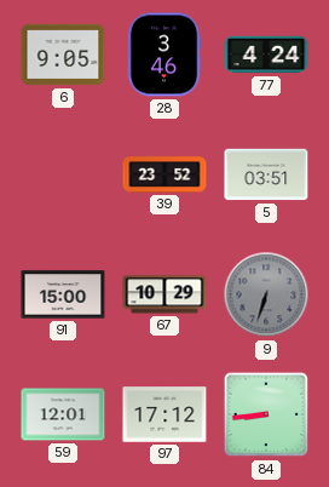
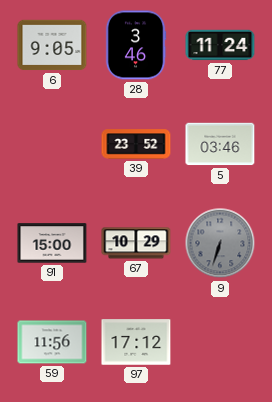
77: 4:24 -> 11:24 (220, 45)
5: 03:51 -> 03:46 (220, 144)
59: 12:01 -> 11:56 (52, 342)
84: 8:44 -> none (266, 414)
